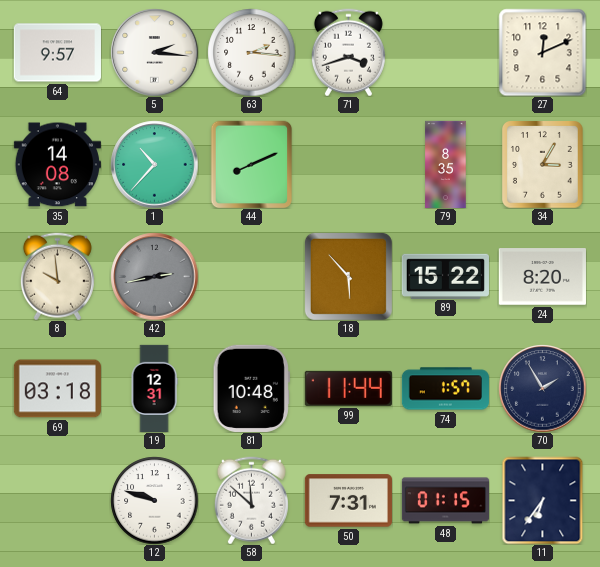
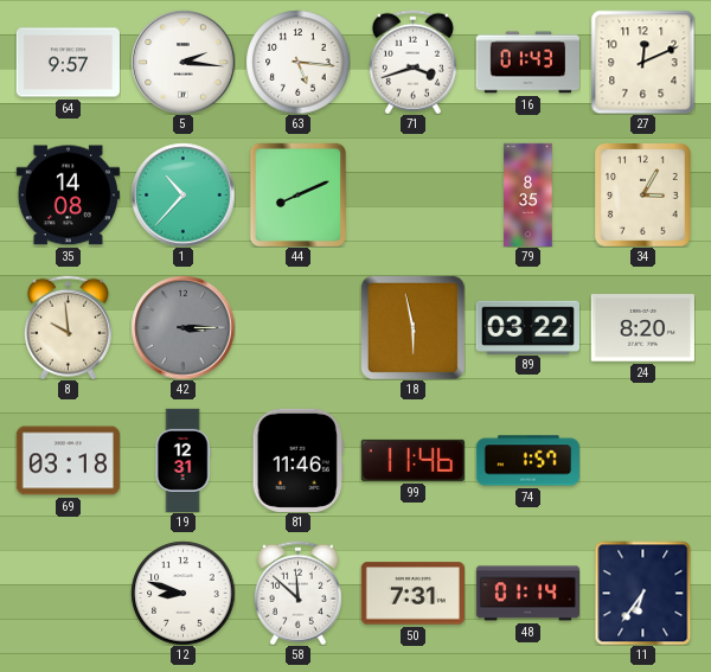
63: 2:16 -> 5:16 (297, 62)
16: none -> 01:43 (527, 63)
42: 2:43 -> 3:15 (182, 327)
18: 5:53 -> 5:58 (412, 327)
89: 15:22 -> 03:22 (527, 327)
81: 10:48 -> 11:46 (297, 460)
99: 11:44 -> 11:46 (412, 460)
70: 1:55 -> none (542, 388)
12: 9:48 -> 8:48 (182, 593)
48: 01:15 -> 01:14 (527, 594)
